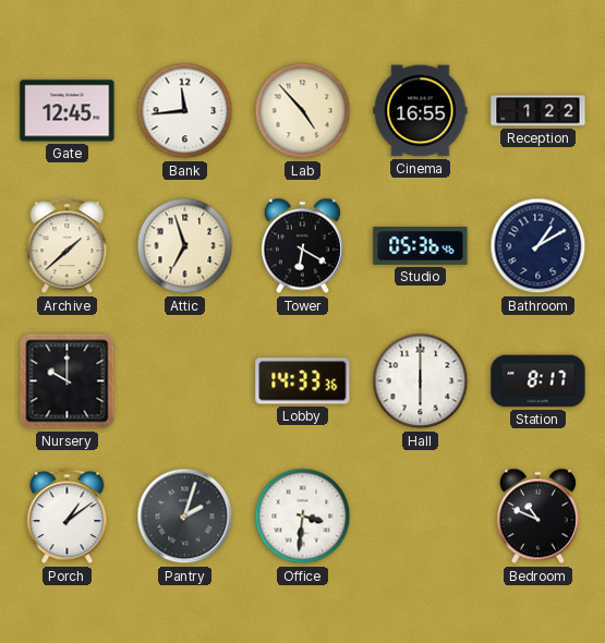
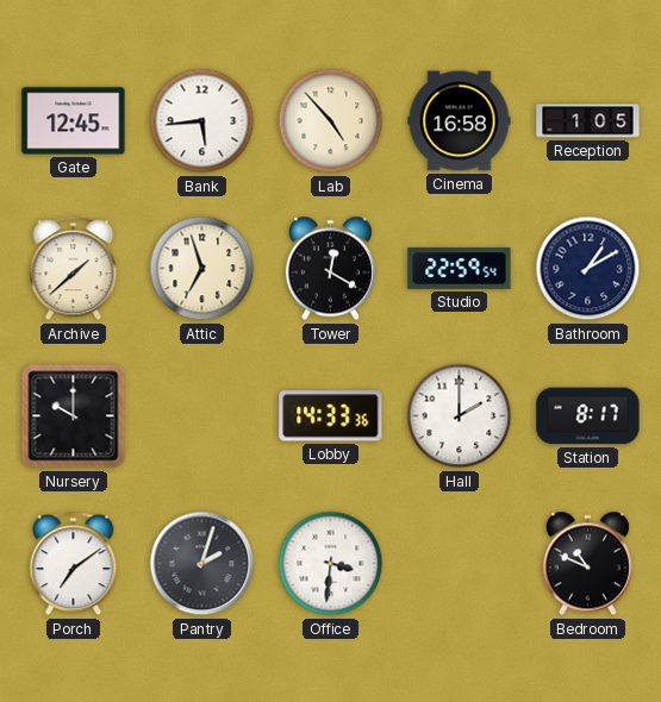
Bank: 11:44 -> 5:44 (202, 121)
Cinema: 16:55 -> 16:58 (460, 121)
Reception: 1:22 -> 1:05 (588, 121)
Tower: 6:20 -> 12:20 (330, 269)
Studio: 05:36 -> 22:59 (460, 269)
Hall: 6:00 -> 2:00 (460, 416)
Porch: 1:09 -> 7:09 (74, 564)
